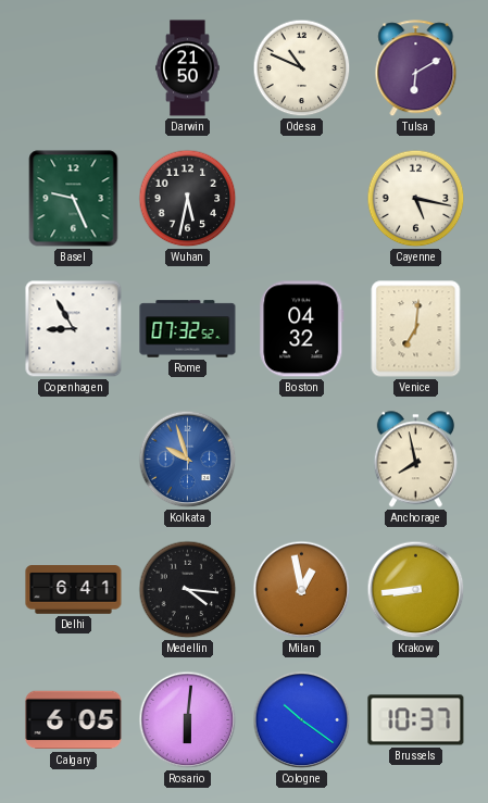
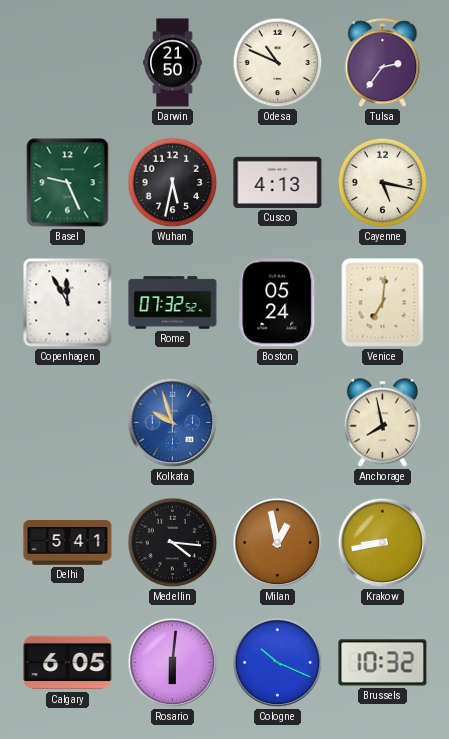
Tulsa: 6:10 -> 2:36 (383, 63)
Cusco: none -> 4:13 (278, 182)
Copenhagen: 8:55 -> 11:55 (68, 303)
Boston: 04:32 -> 05:24 (278, 303)
Delhi: 6:41 -> 5:41 (68, 543)
Krakow: 8:44 -> 8:43 (383, 543)
Cologne: 10:21 -> 10:19 (278, 663)
Brussels: 10:37 -> 10:32 (383, 663)
